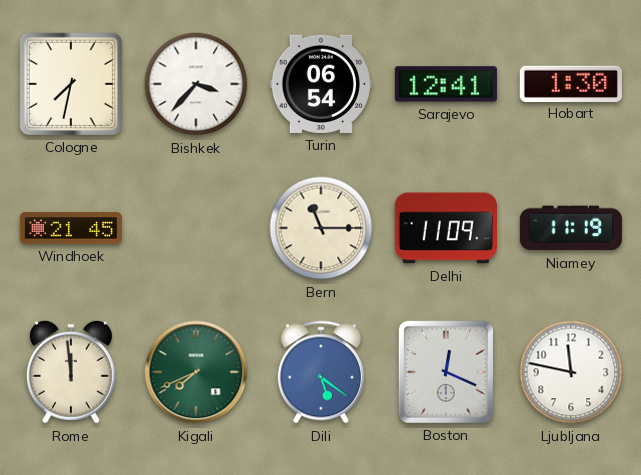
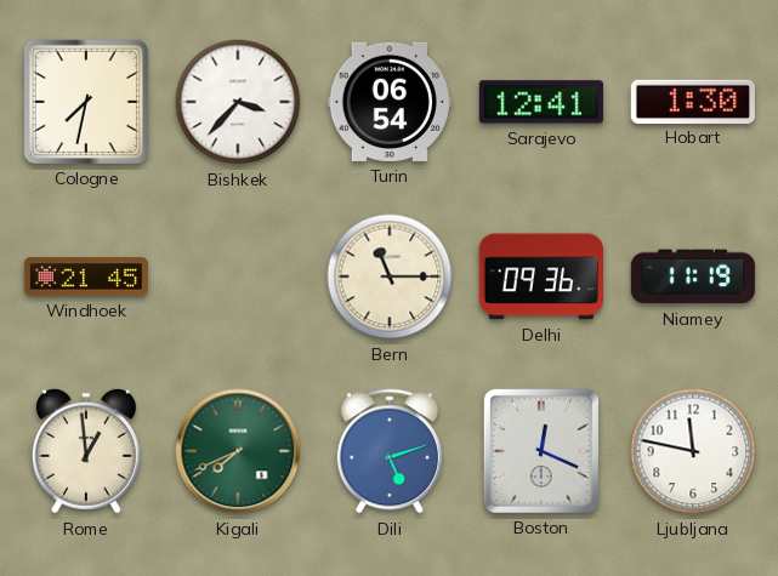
Delhi: 11:09 -> 09:36 (541, 276)
Rome: 11:59 -> 12:59 (86, 451)
Dili: 5:21 -> 5:12 (390, 451)
